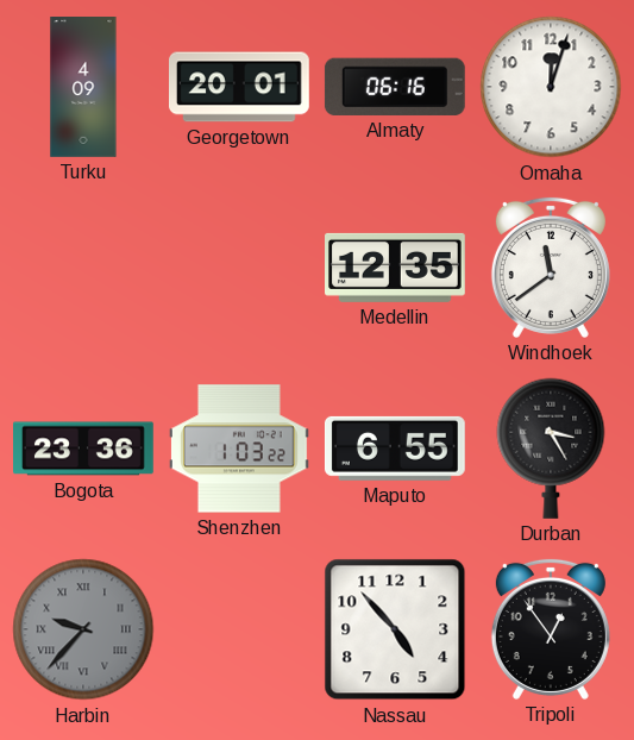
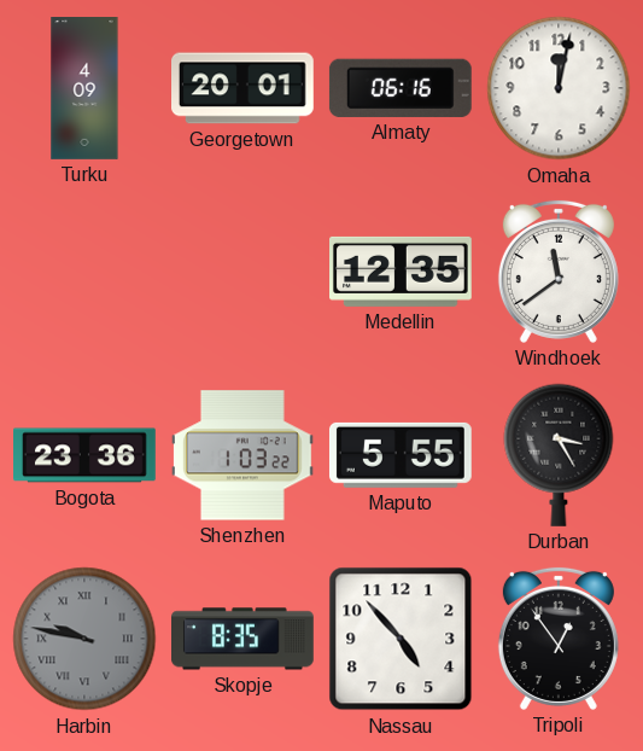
Omaha: 12:03 -> 12:02 (559, 88)
Maputo: 6:55 -> 5:55 (401, 455)
Harbin: 9:37 -> 9:47 (84, 639)
Skopje: none -> 8:35 (244, 639)
